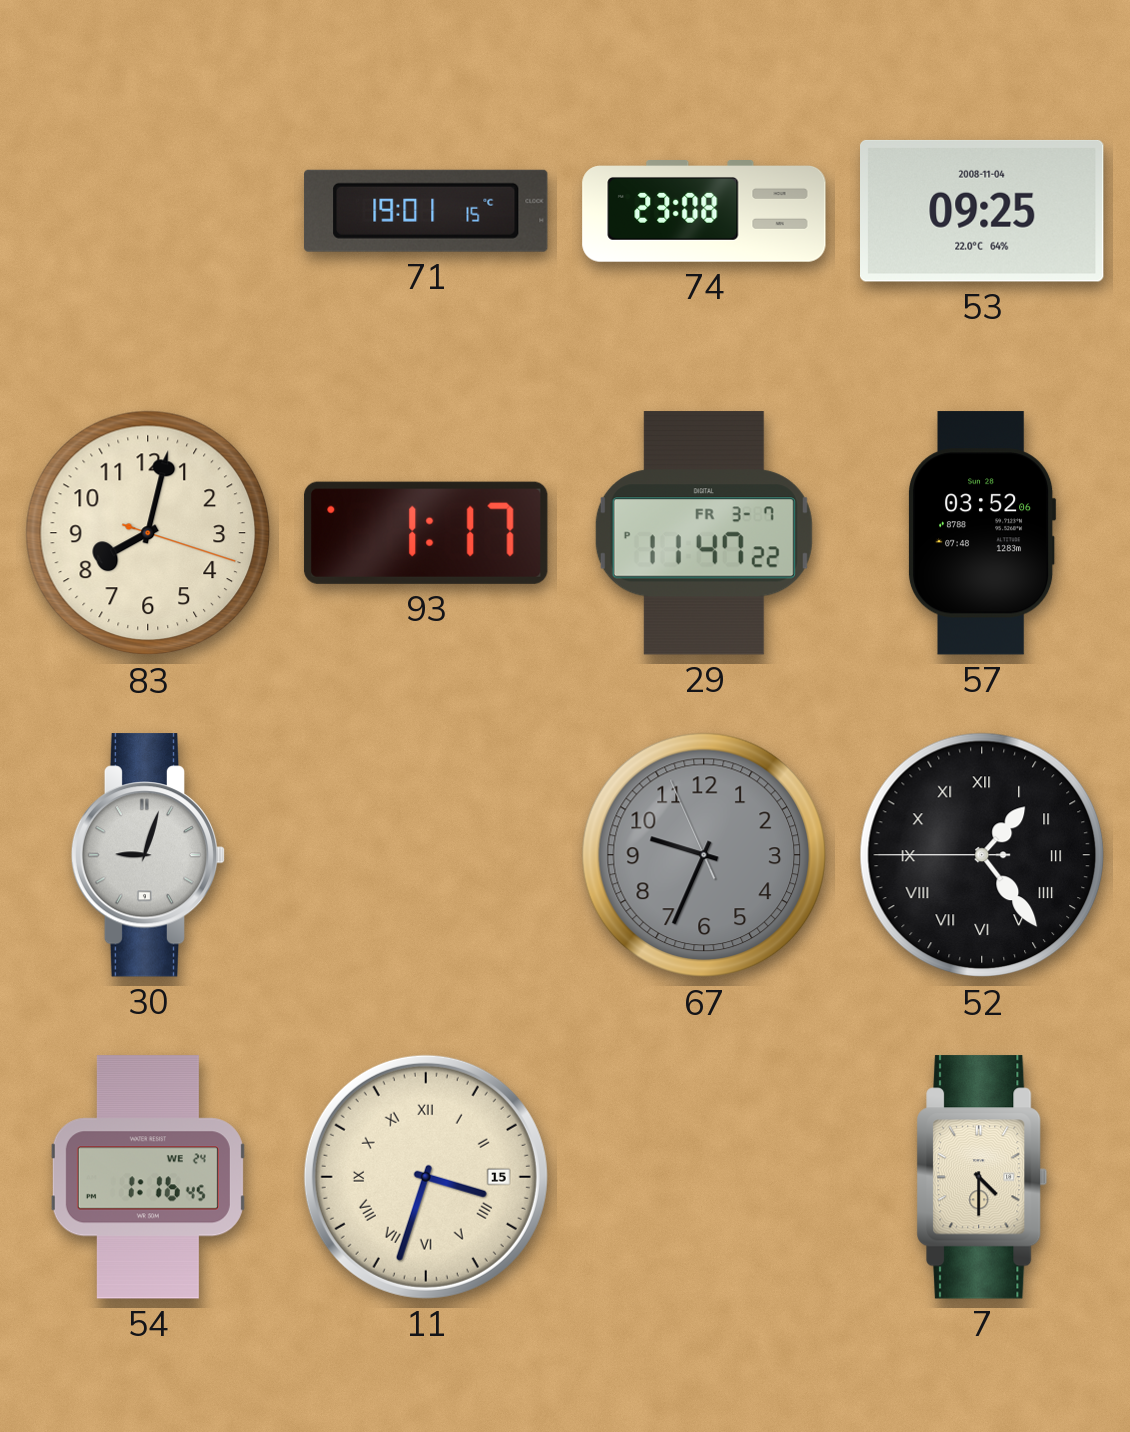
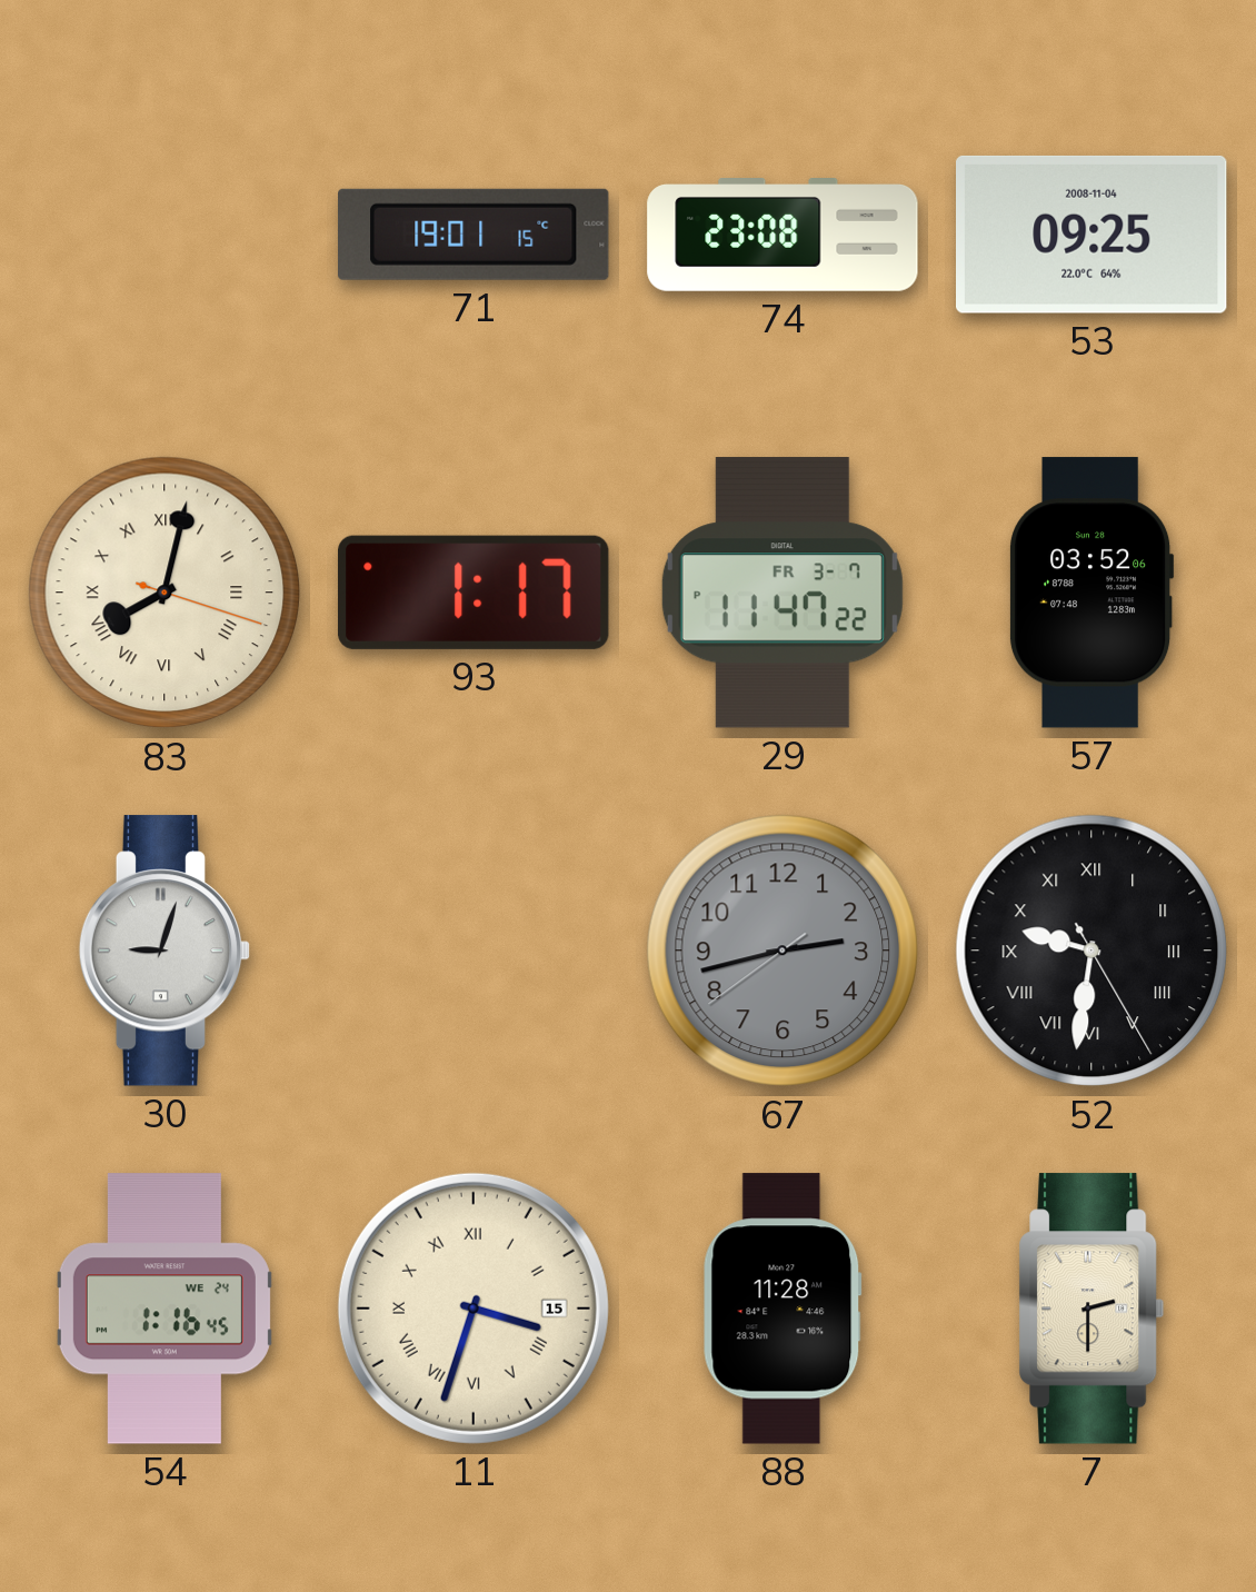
83 numerals: Arabic -> Roman (165, 593)
67: 9:33 -> 2:42 (782, 951)
52: 1:23 -> 9:31 (1091, 951)
88: none -> 11:28 (782, 1309)
7: 4:30 -> 2:30 (1091, 1309)
